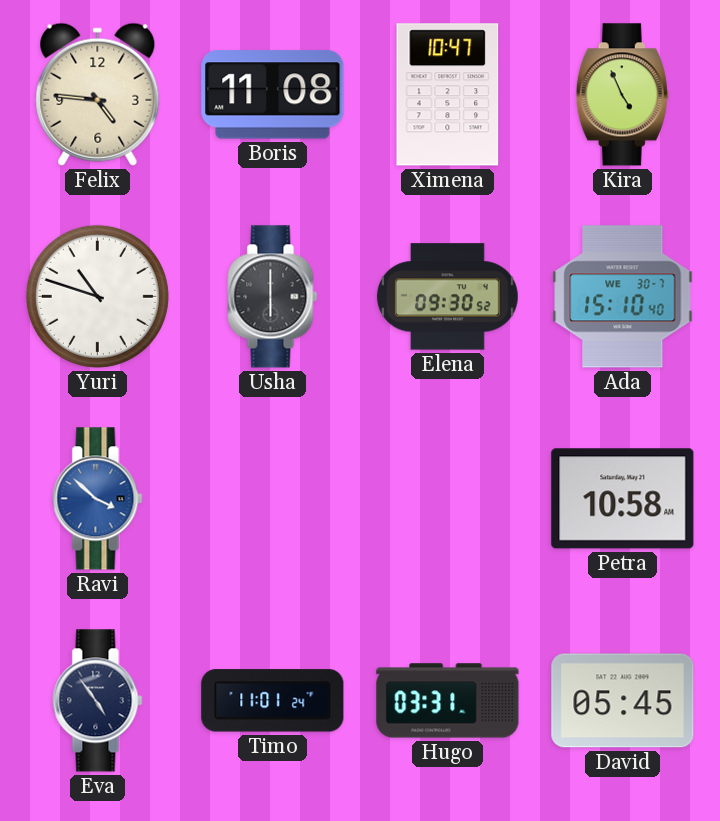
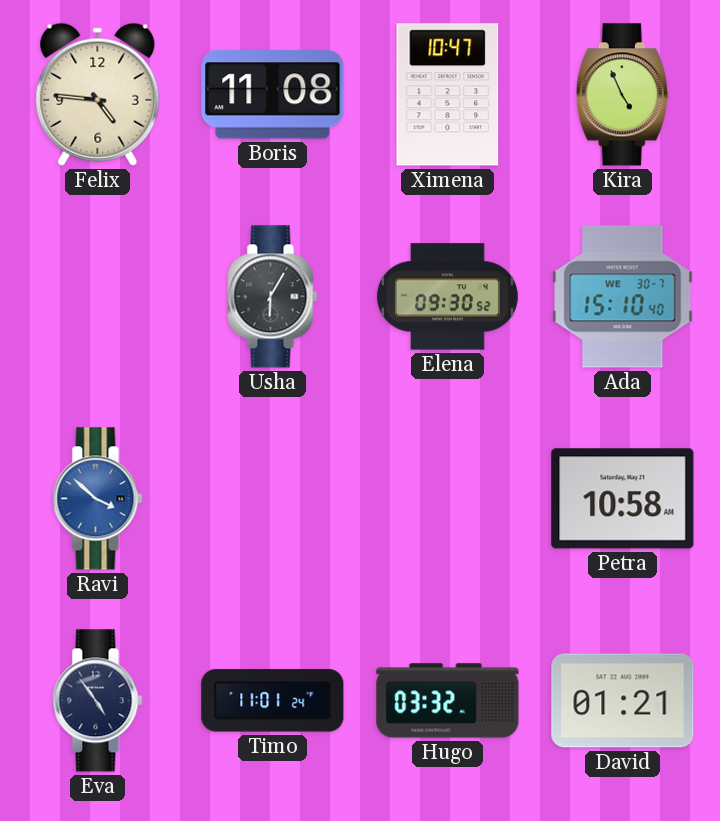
Yuri: 10:48 -> none (97, 296)
Usha: 6:00 -> 6:05 (273, 297)
Hugo: 03:31 -> 03:32 (448, 701)
David: 05:45 -> 01:21 (623, 701)
